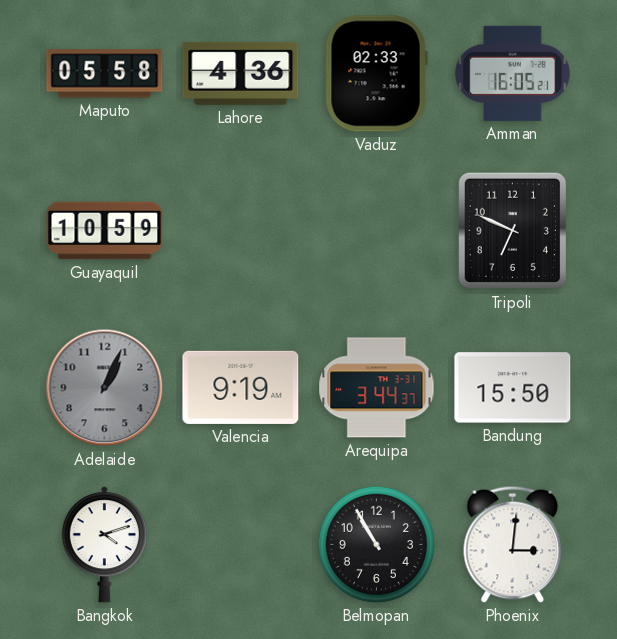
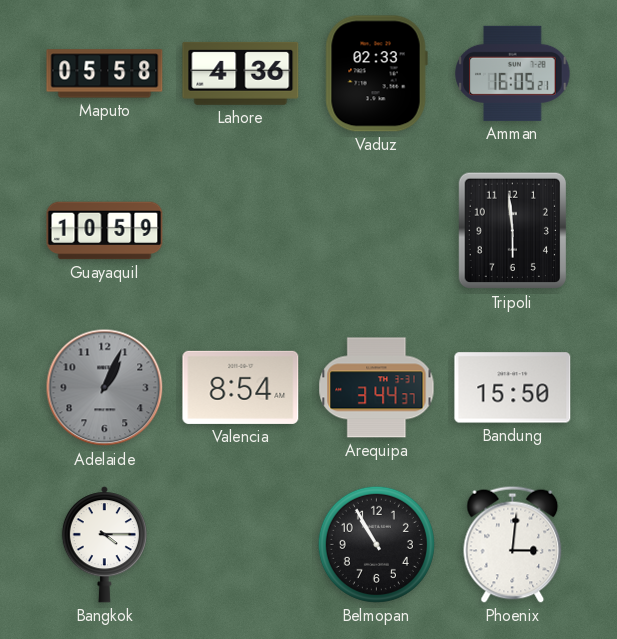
Tripoli: 6:49 -> 5:59 (512, 231)
Valencia: 9:19 -> 8:54 (241, 387)
Bangkok: 4:12 -> 4:15 (104, 545)
